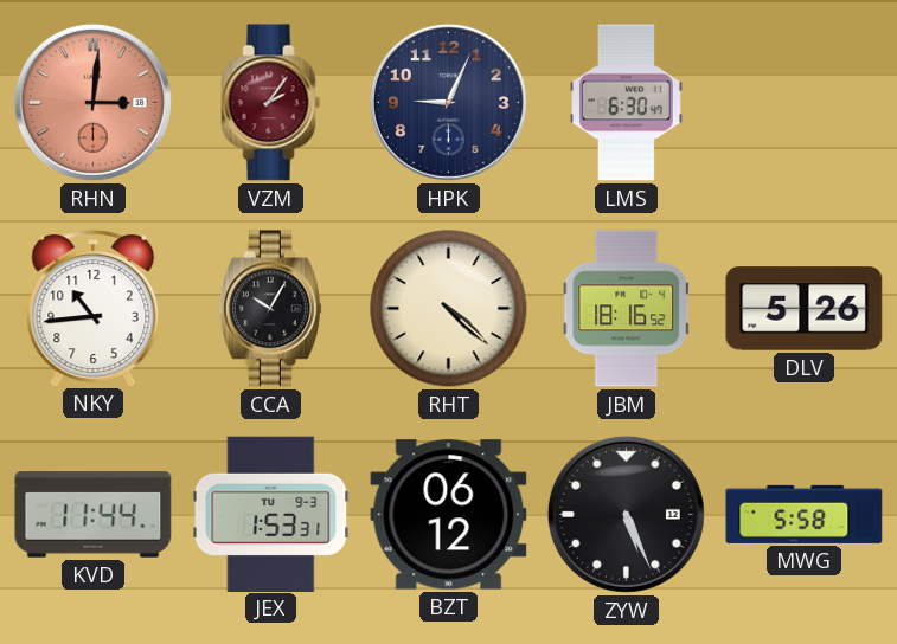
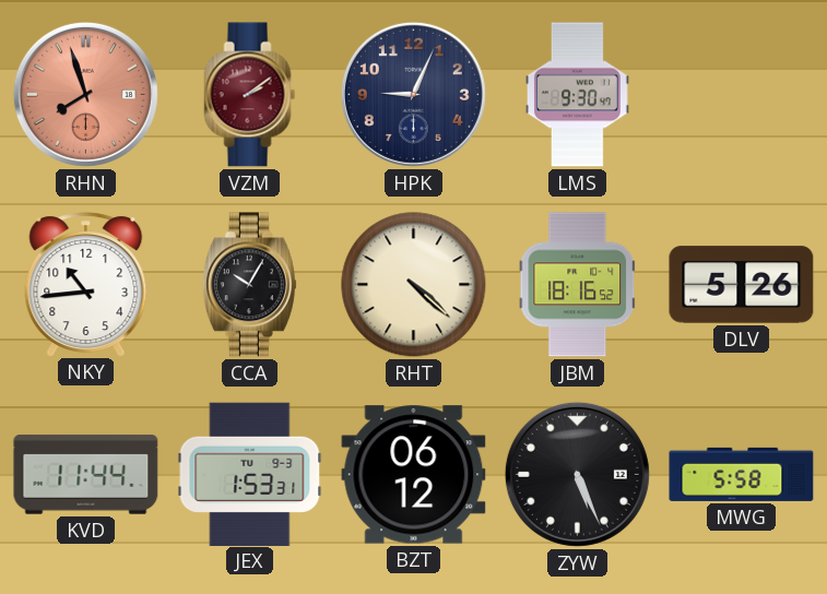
RHN: 3:01 -> 7:57 (85, 94)
VZM: 2:06 -> 2:09 (250, 95)
LMS: 6:30 -> 9:30 (577, 95)
